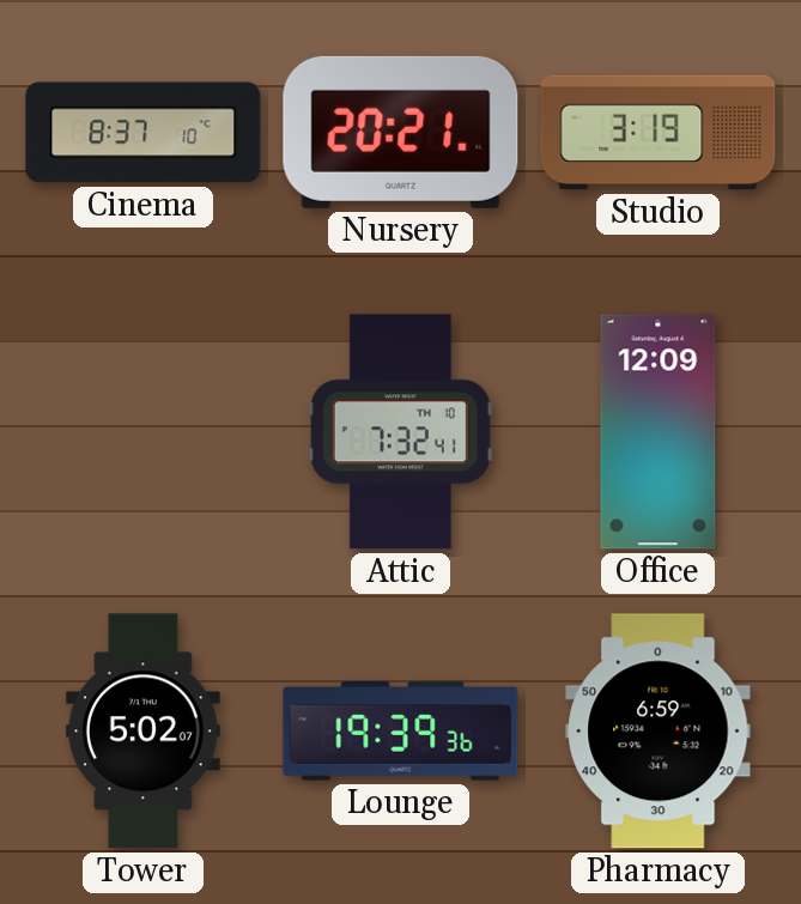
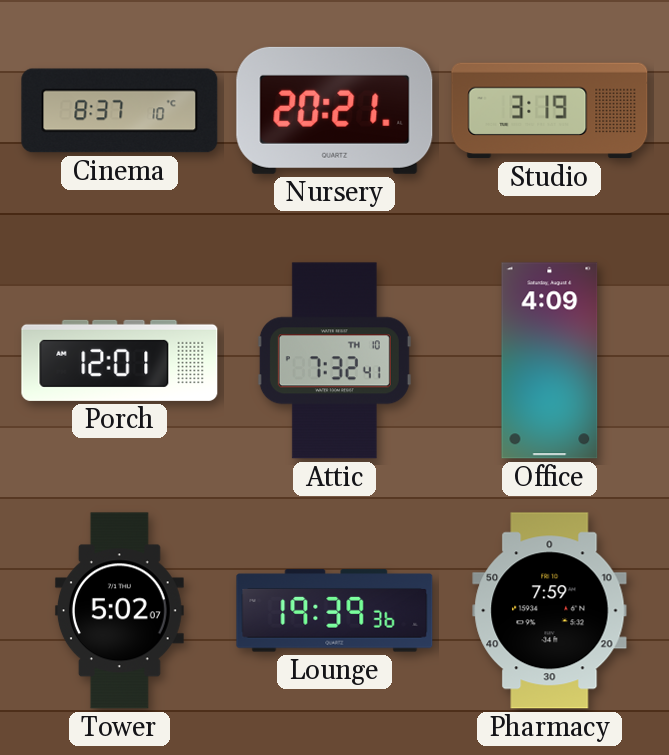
Porch: none -> 12:01 (120, 360)
Office: 12:09 -> 4:09 (550, 361)
Pharmacy: 6:59 -> 7:59 (550, 611)
